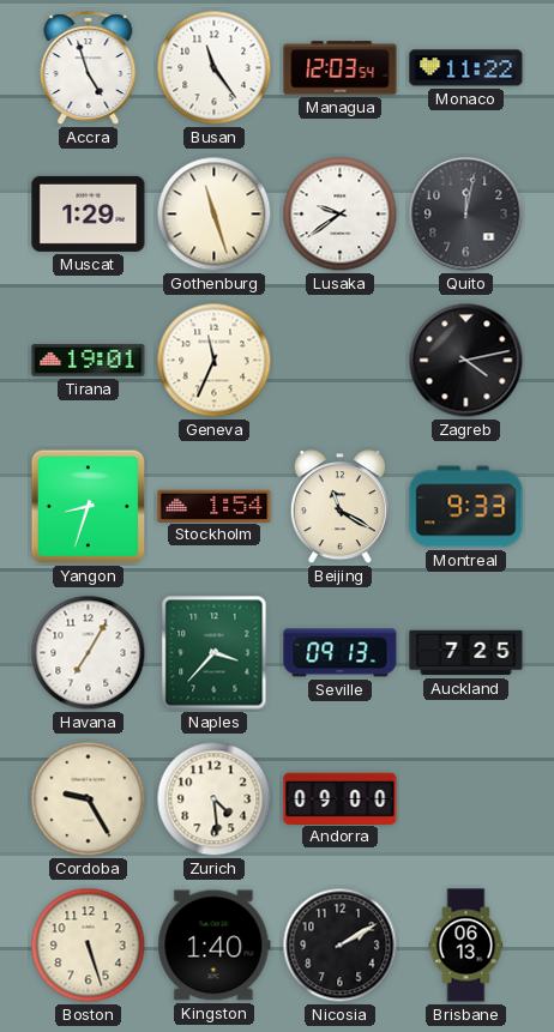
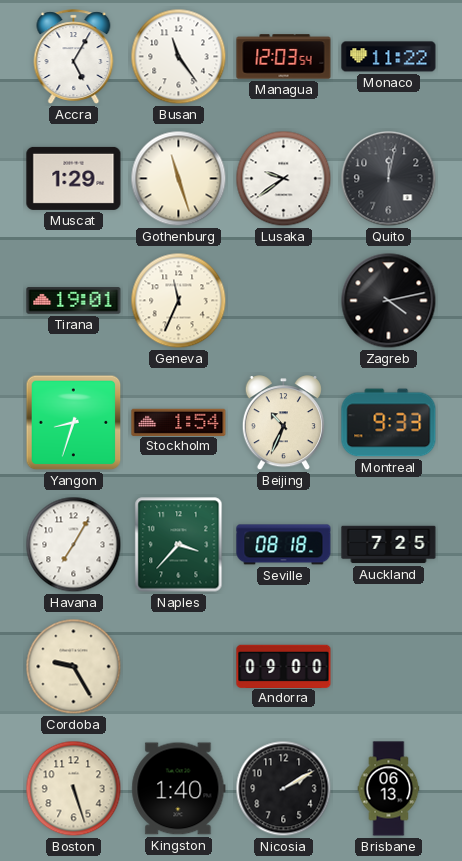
Accra: 4:57 -> 5:05 (74, 57)
Beijing: 11:20 -> 10:34 (283, 423)
Seville: 09:13 -> 08:18 (284, 545)
Zurich: 4:29 -> none (215, 799)
